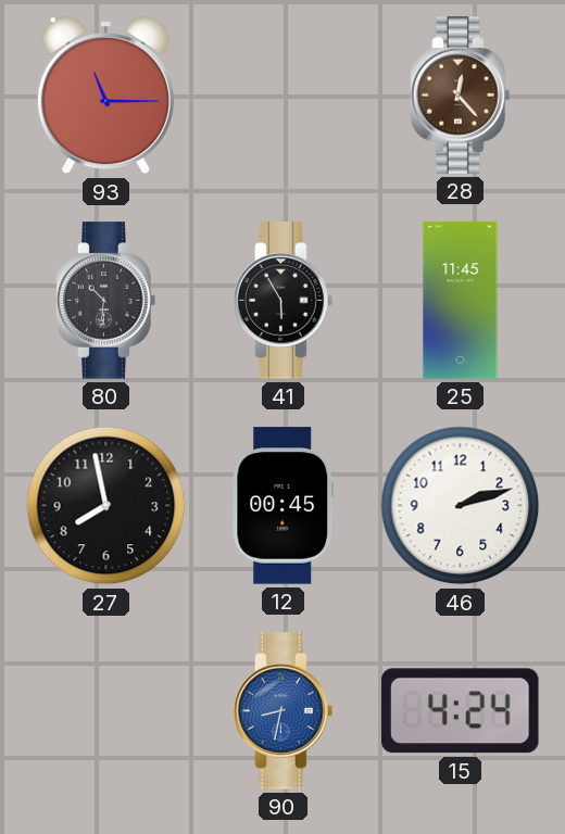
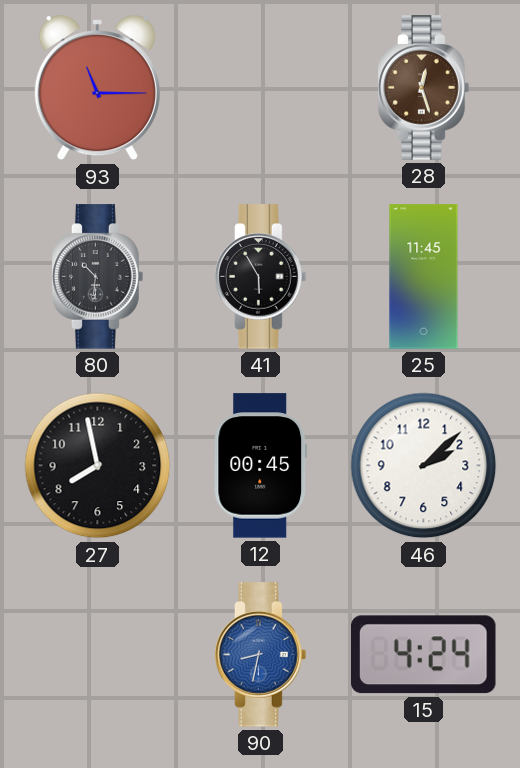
28: 12:23 -> 12:27 (424, 88)
46: 2:12 -> 2:08 (424, 466)
